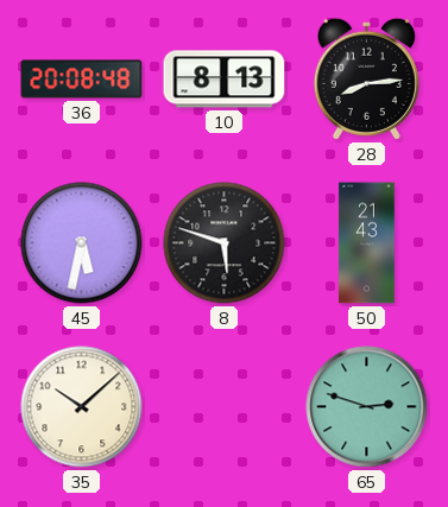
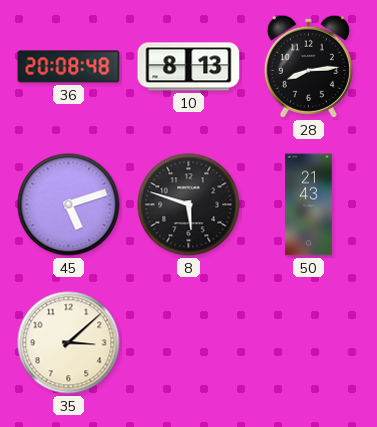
45: 5:32 -> 5:12 (69, 205)
35: 10:08 -> 3:08 (69, 343)
65: 2:48 -> none (367, 407)
